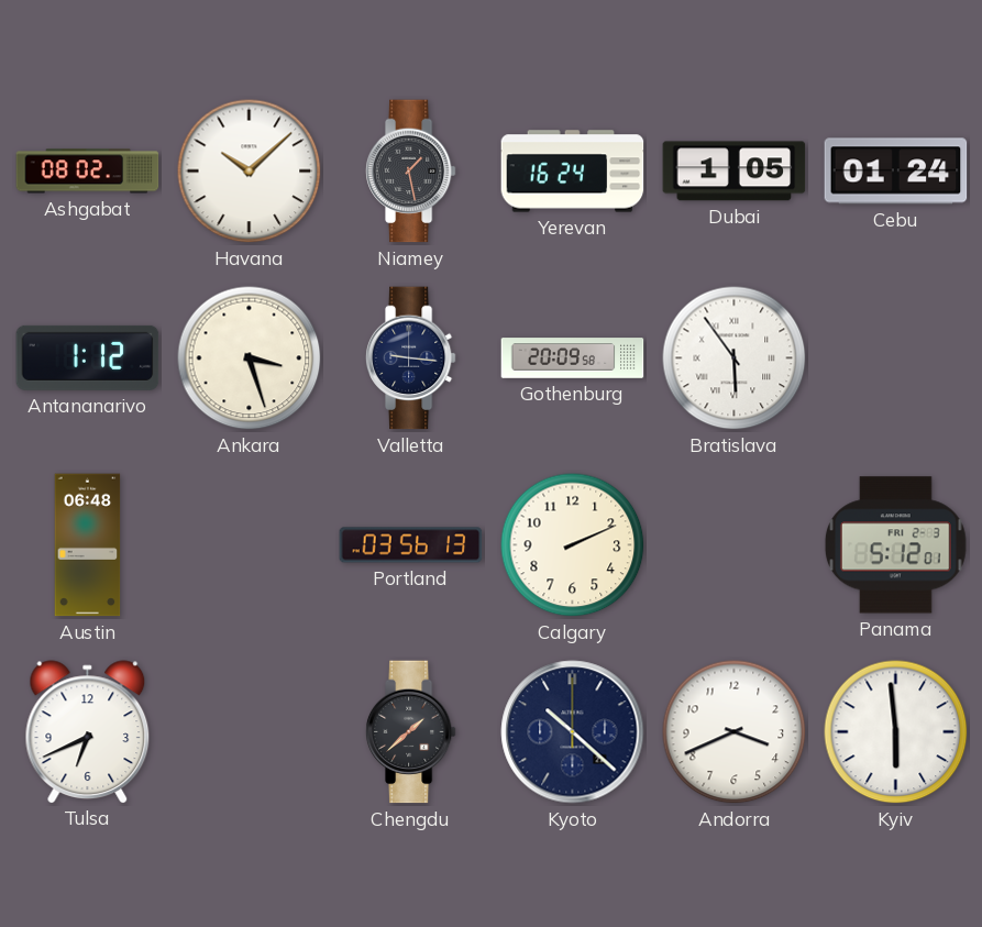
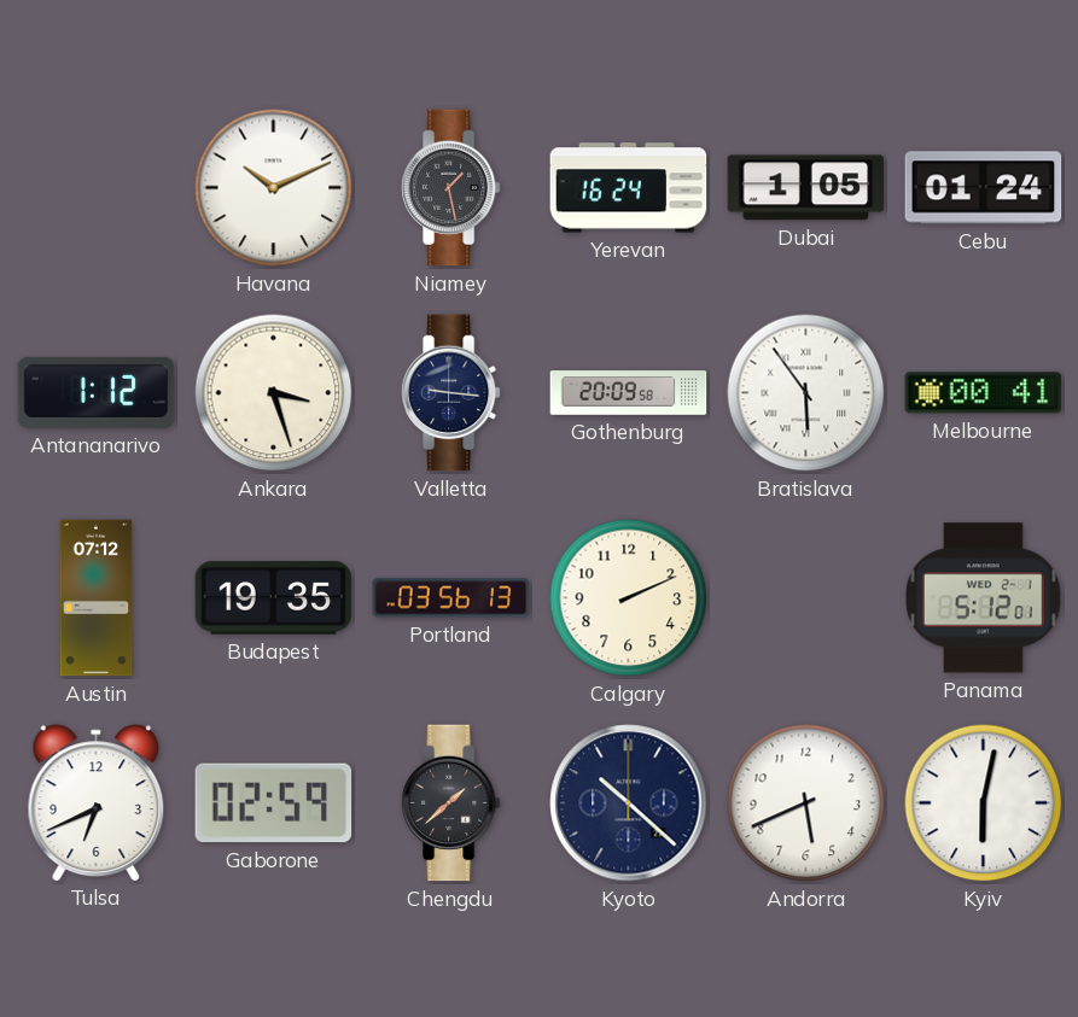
Ashgabat: 08:02 -> none (88, 172)
Havana: 10:08 -> 10:11 (274, 188)
Melbourne: none -> 00:41 (984, 393)
Austin: 06:48 -> 07:12 (97, 598)
Budapest: none -> 19:35 (274, 598)
Panama date: FRI 2-3 -> WED 2-1 (984, 598)
Gaborone: none -> 02:59 (274, 803)
Andorra: 3:41 -> 5:41 (806, 803)
Kyiv: 5:59 -> 6:02 (984, 803)
